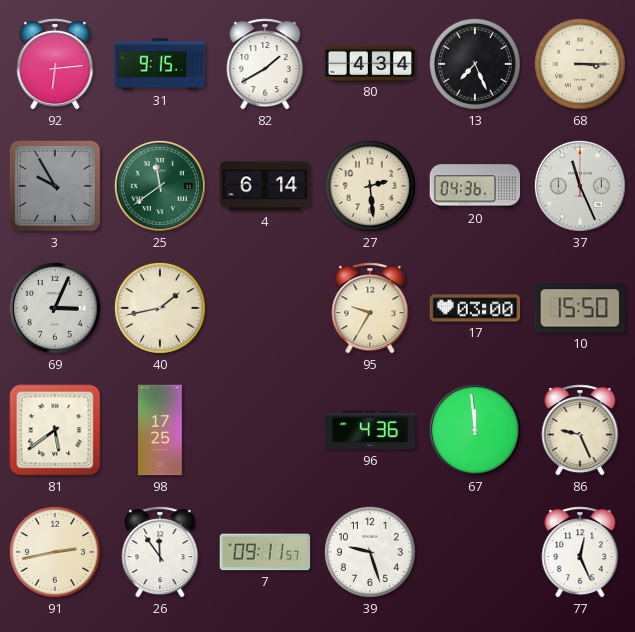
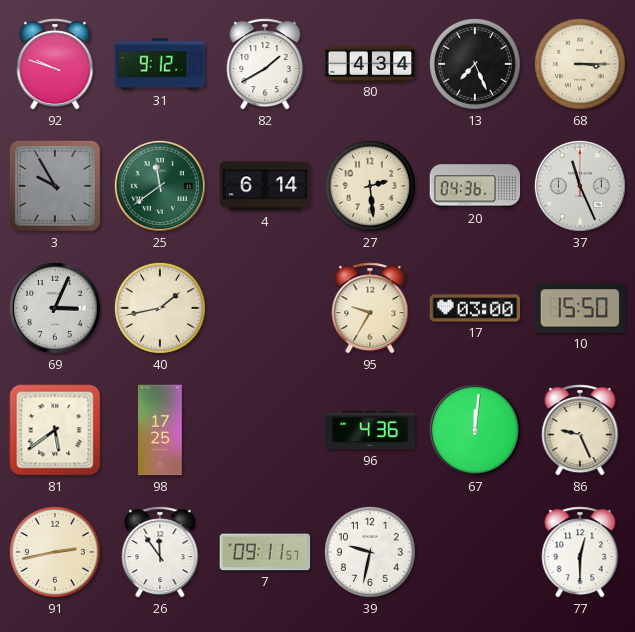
92: 6:14 -> 9:48 (55, 64)
31: 9:15 -> 9:12 (160, 64)
67: 11:59 -> 12:01 (475, 430)
39: 9:27 -> 9:32 (370, 552)
77: 12:26 -> 12:30 (580, 552)
